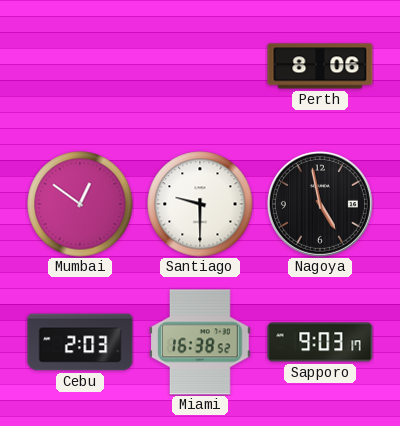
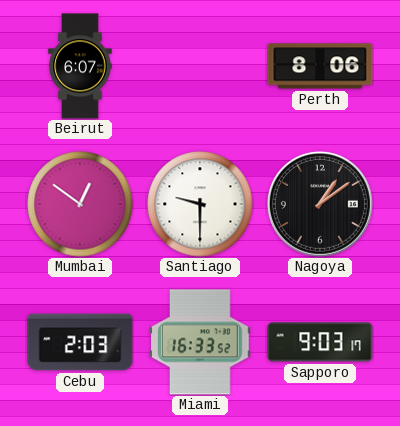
Beirut: none -> 6:07 (80, 66)
Nagoya: 4:58 -> 1:09 (320, 204)
Miami: 16:38 -> 16:33 (200, 342)
